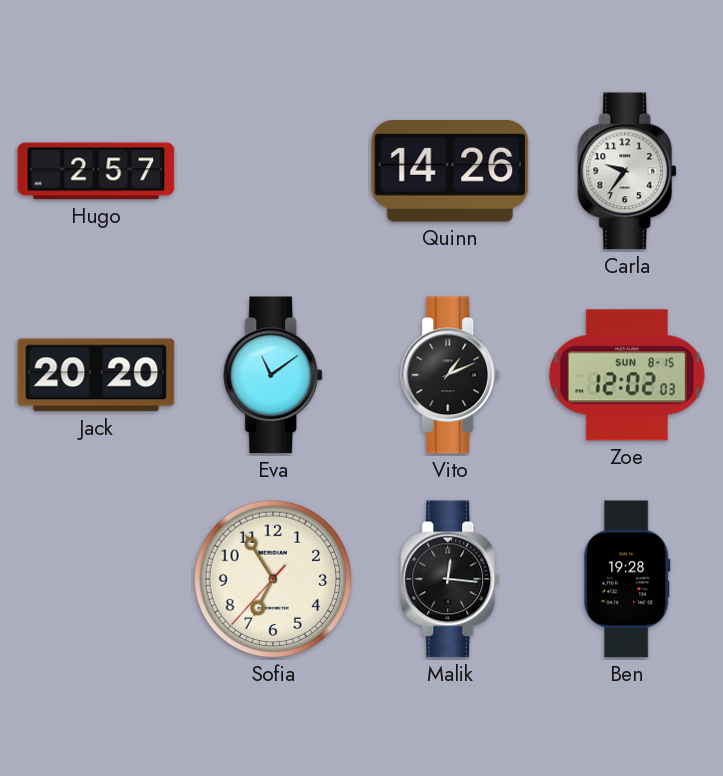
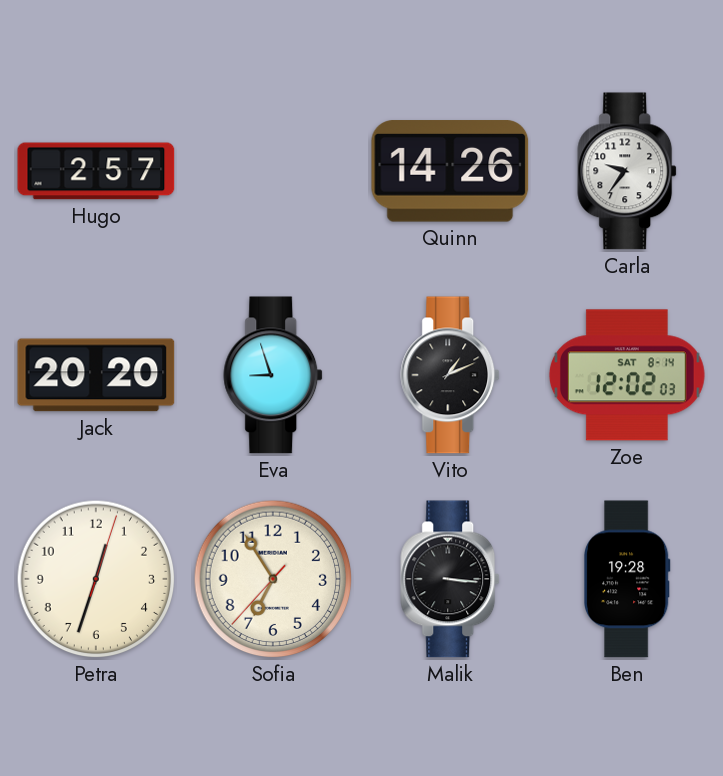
Eva: 11:09 -> 8:57 (274, 375)
Zoe date: SUN 8-15 -> SAT 8-14 (627, 375)
Petra: none -> 12:33 (96, 579)
Malik: 12:16 -> 3:16 (451, 579)
